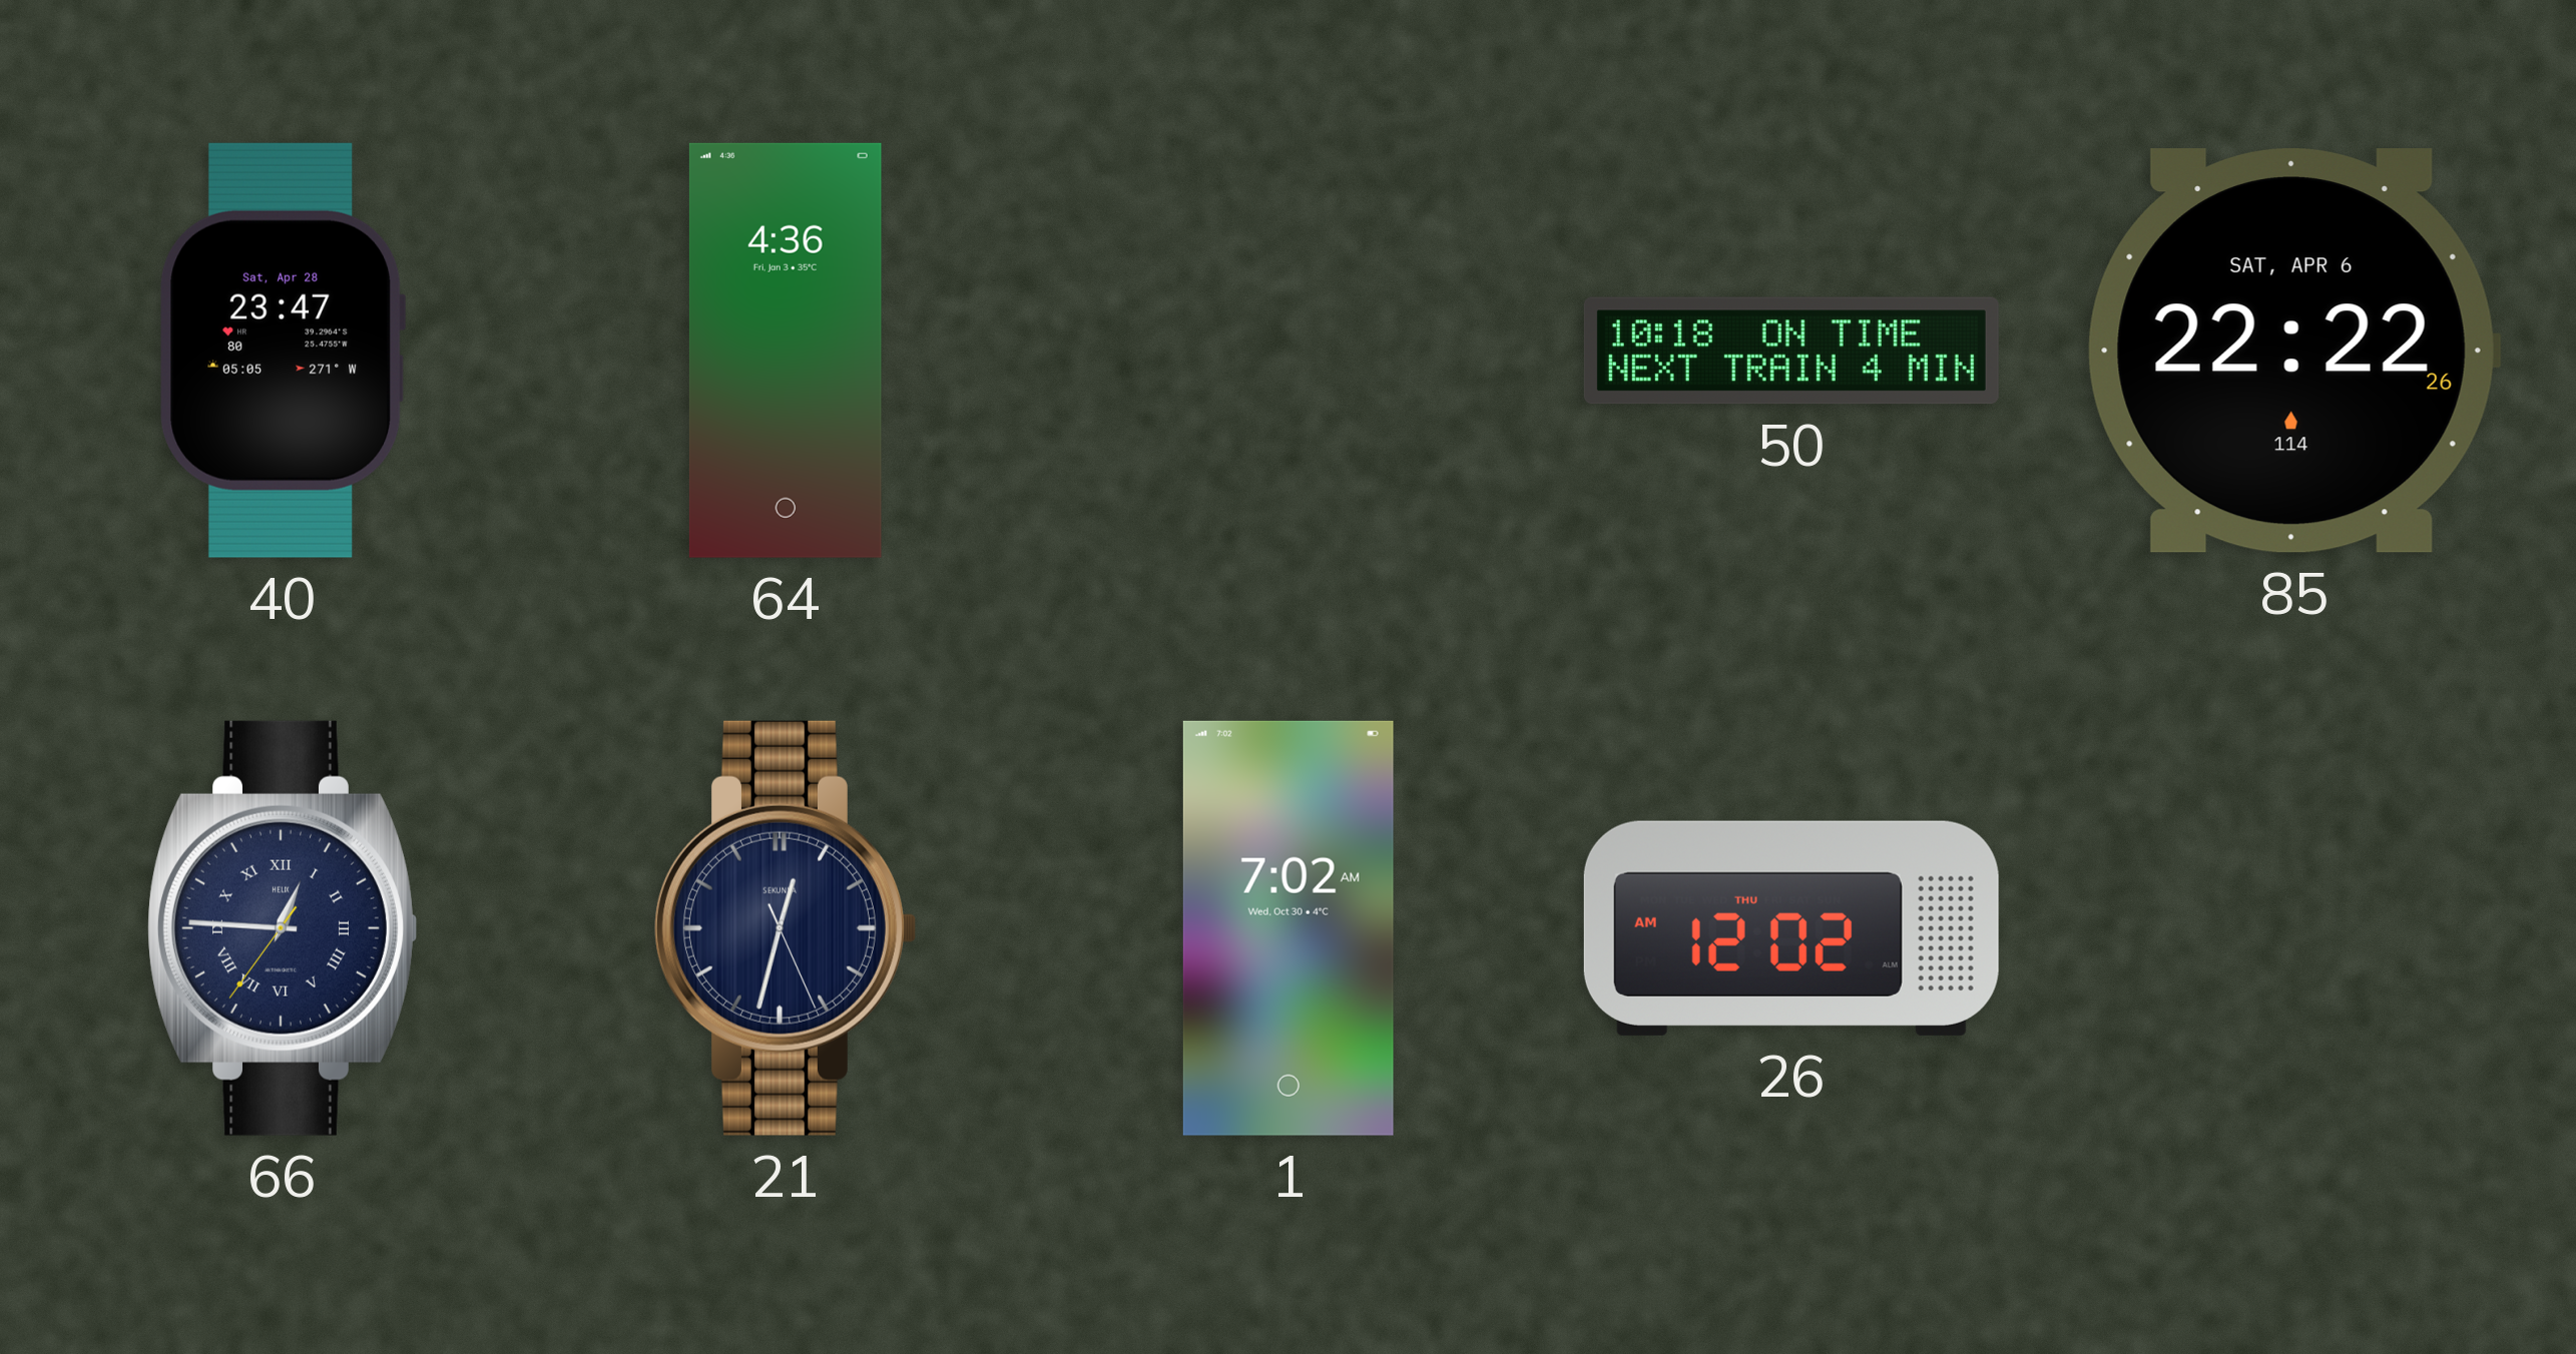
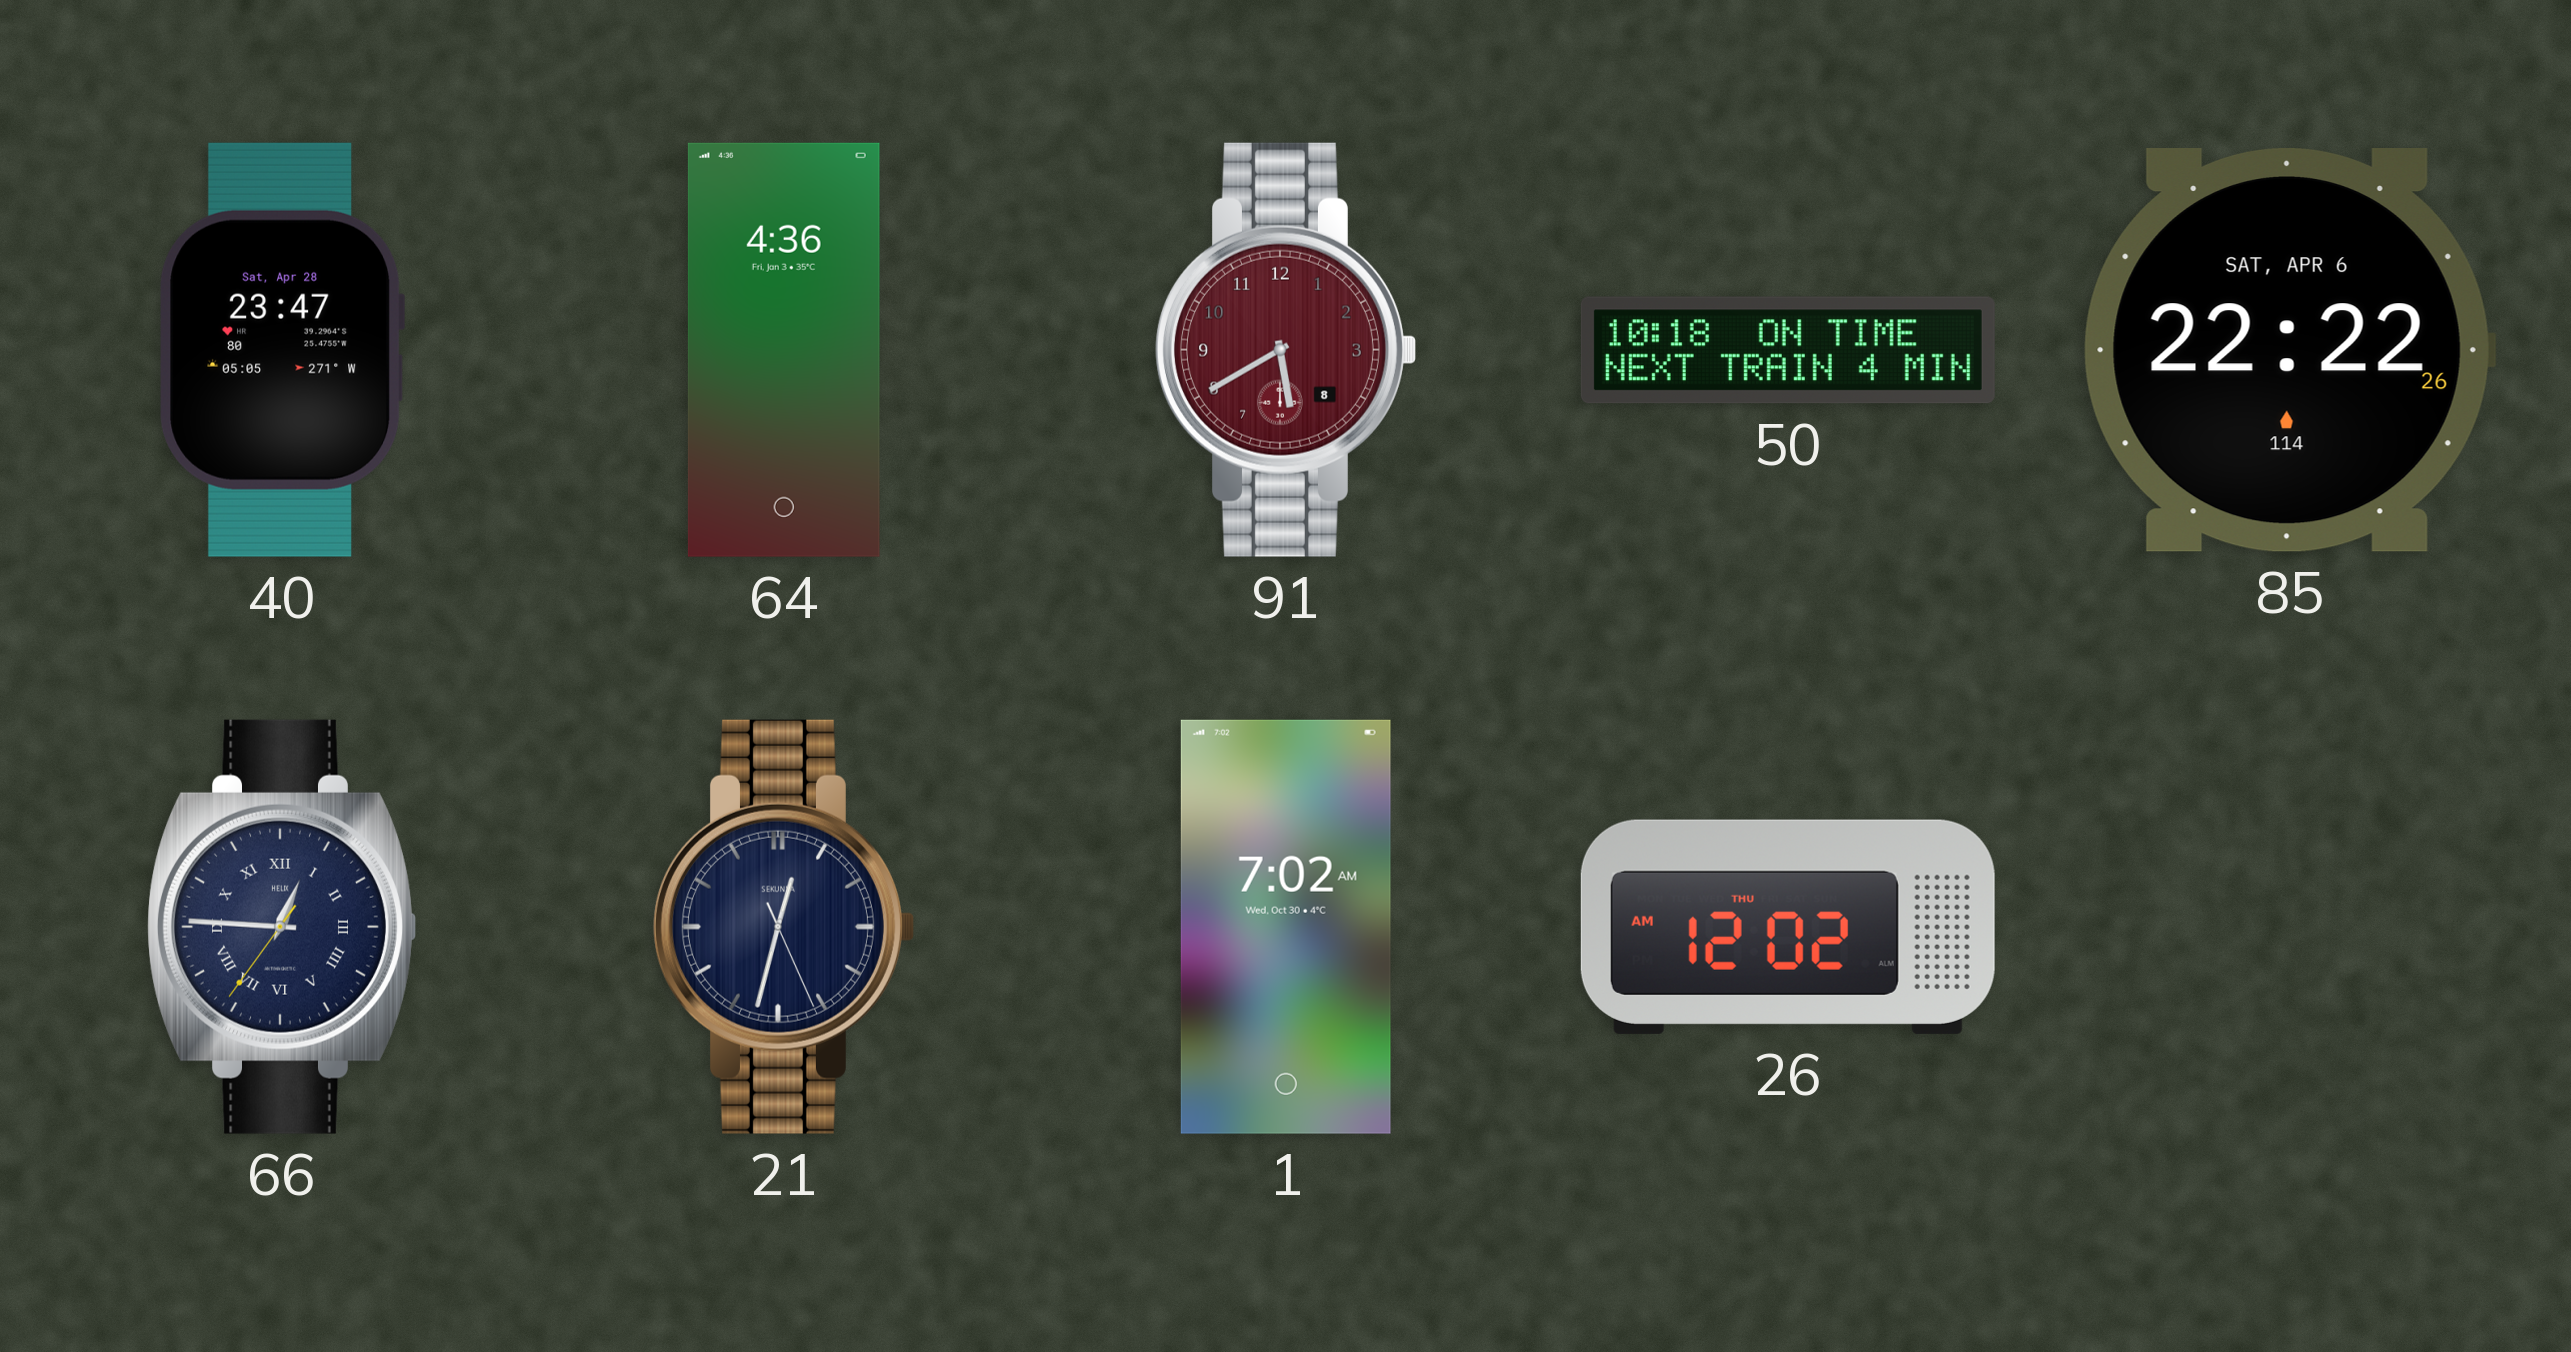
91: none -> 5:40 (1285, 350)
